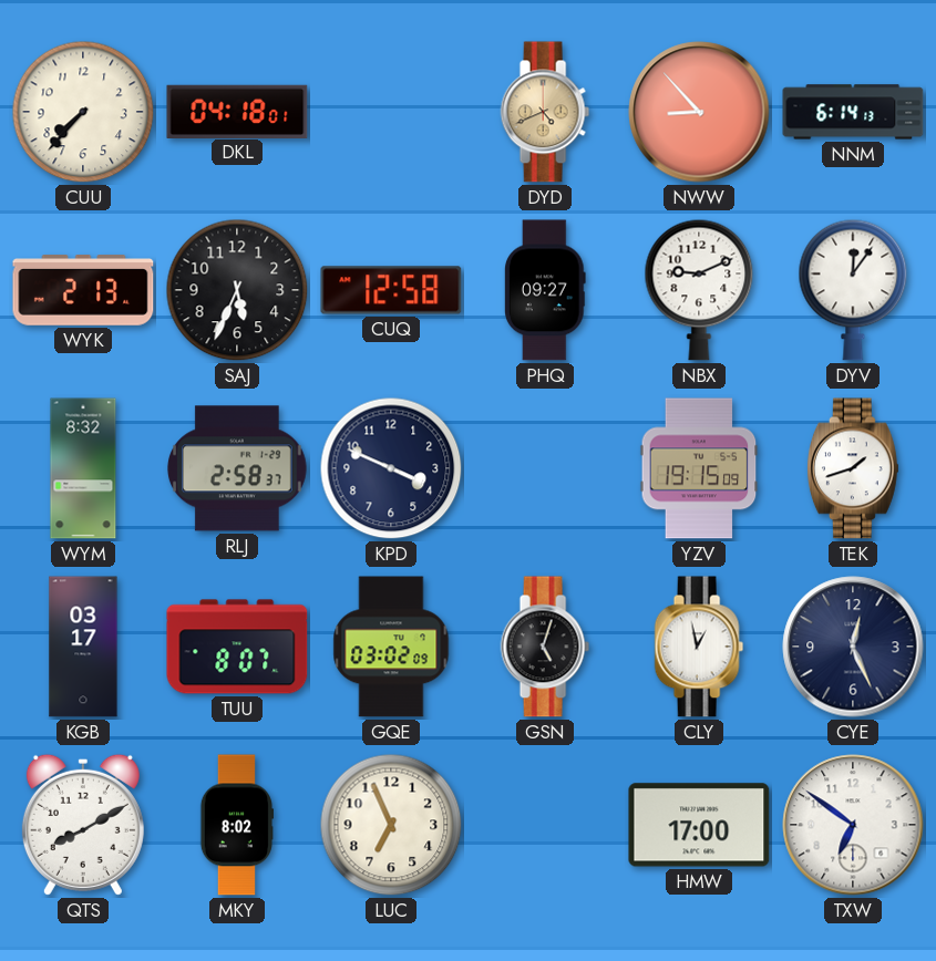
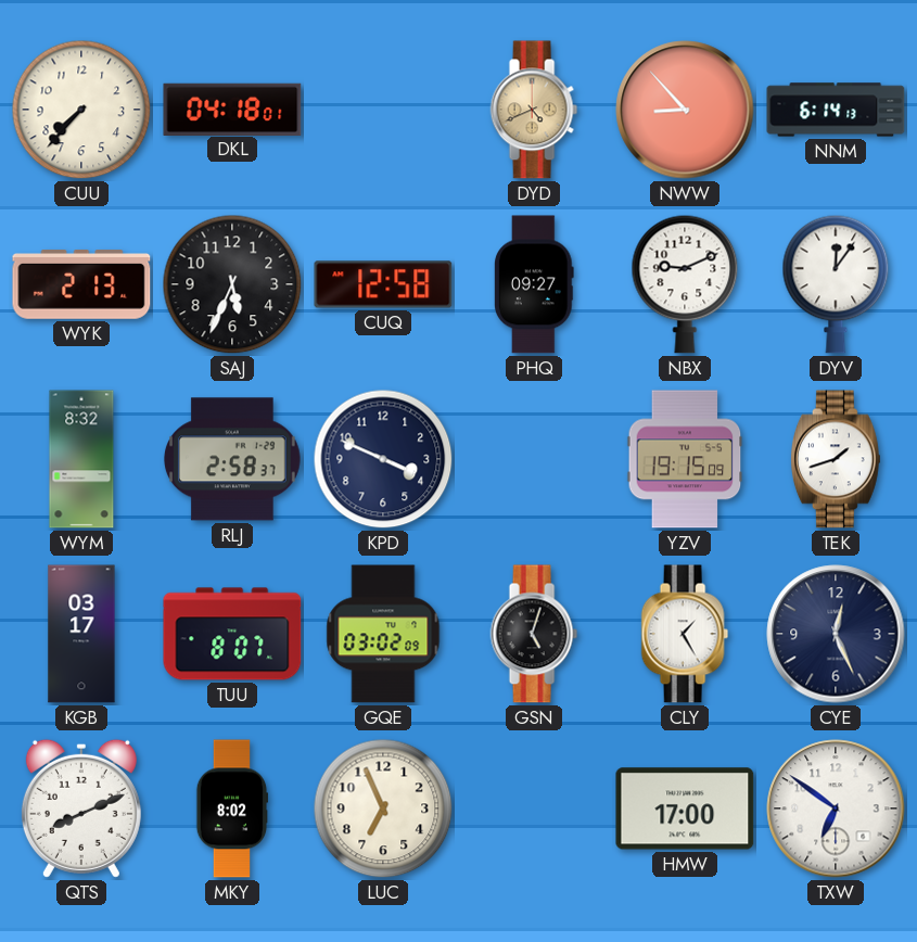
CLY: 12:58 -> 1:25 (685, 634)
QTS: 8:10 -> 8:11 (81, 809)
